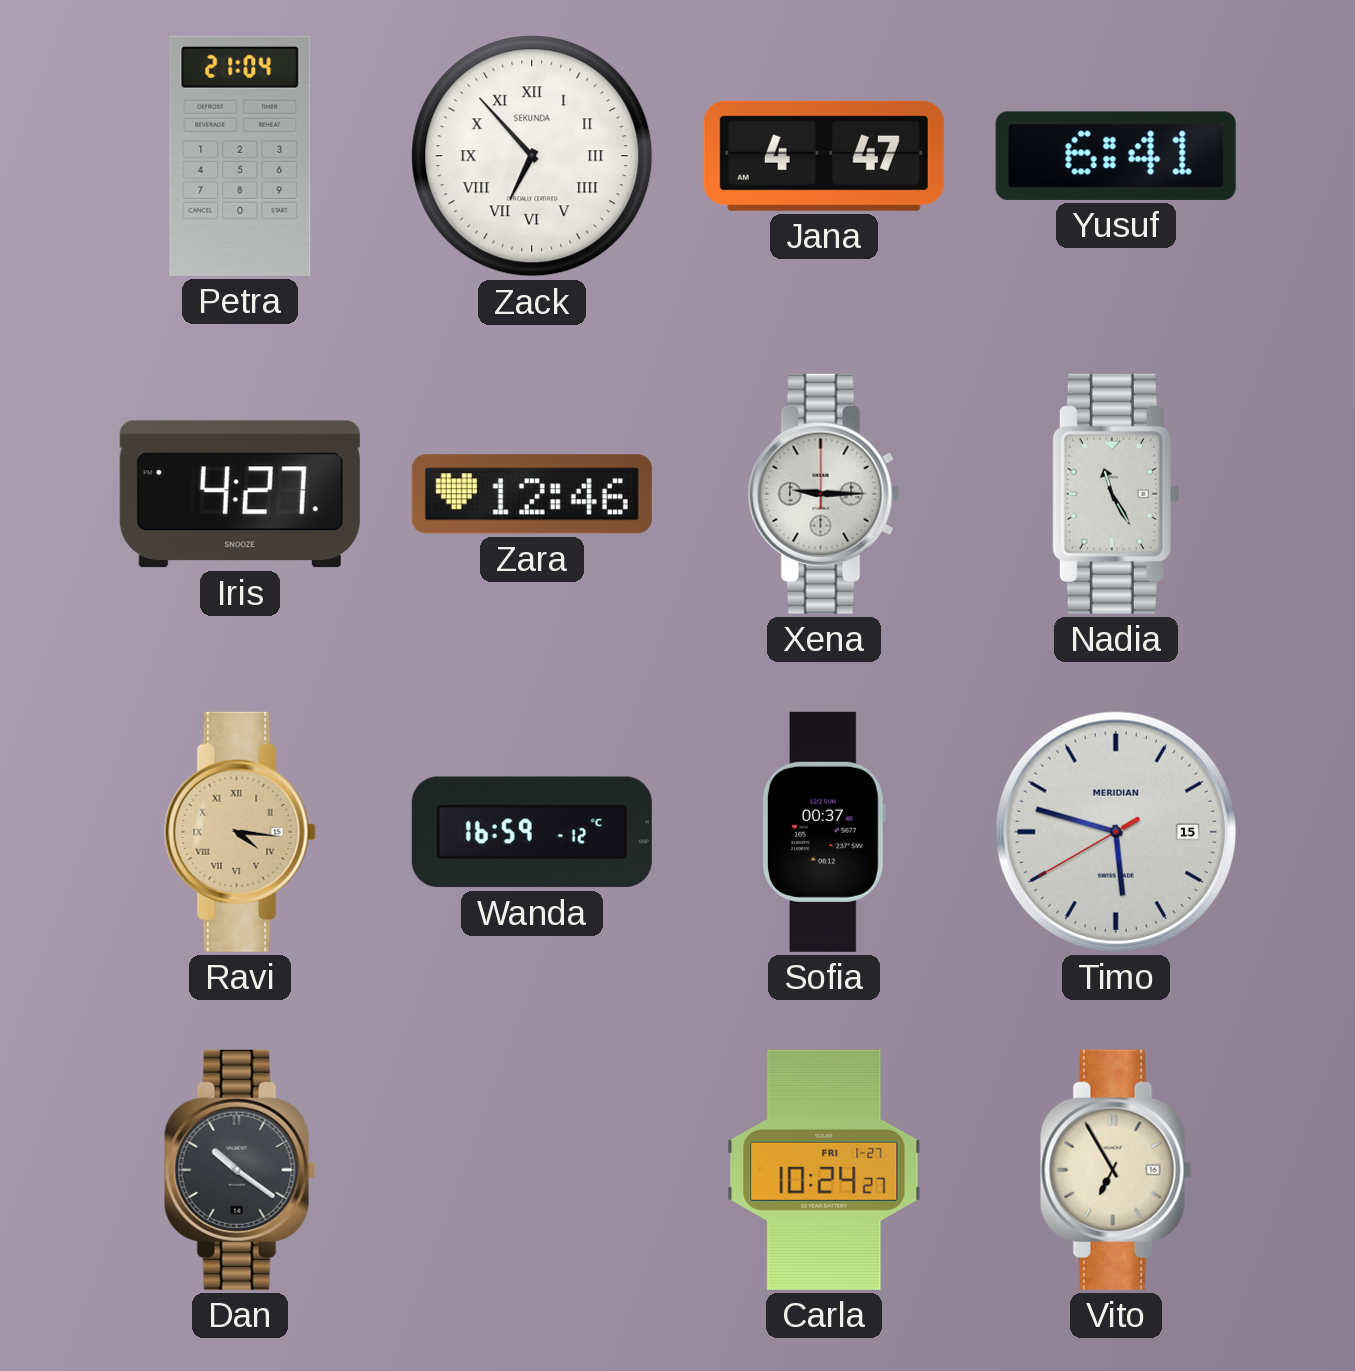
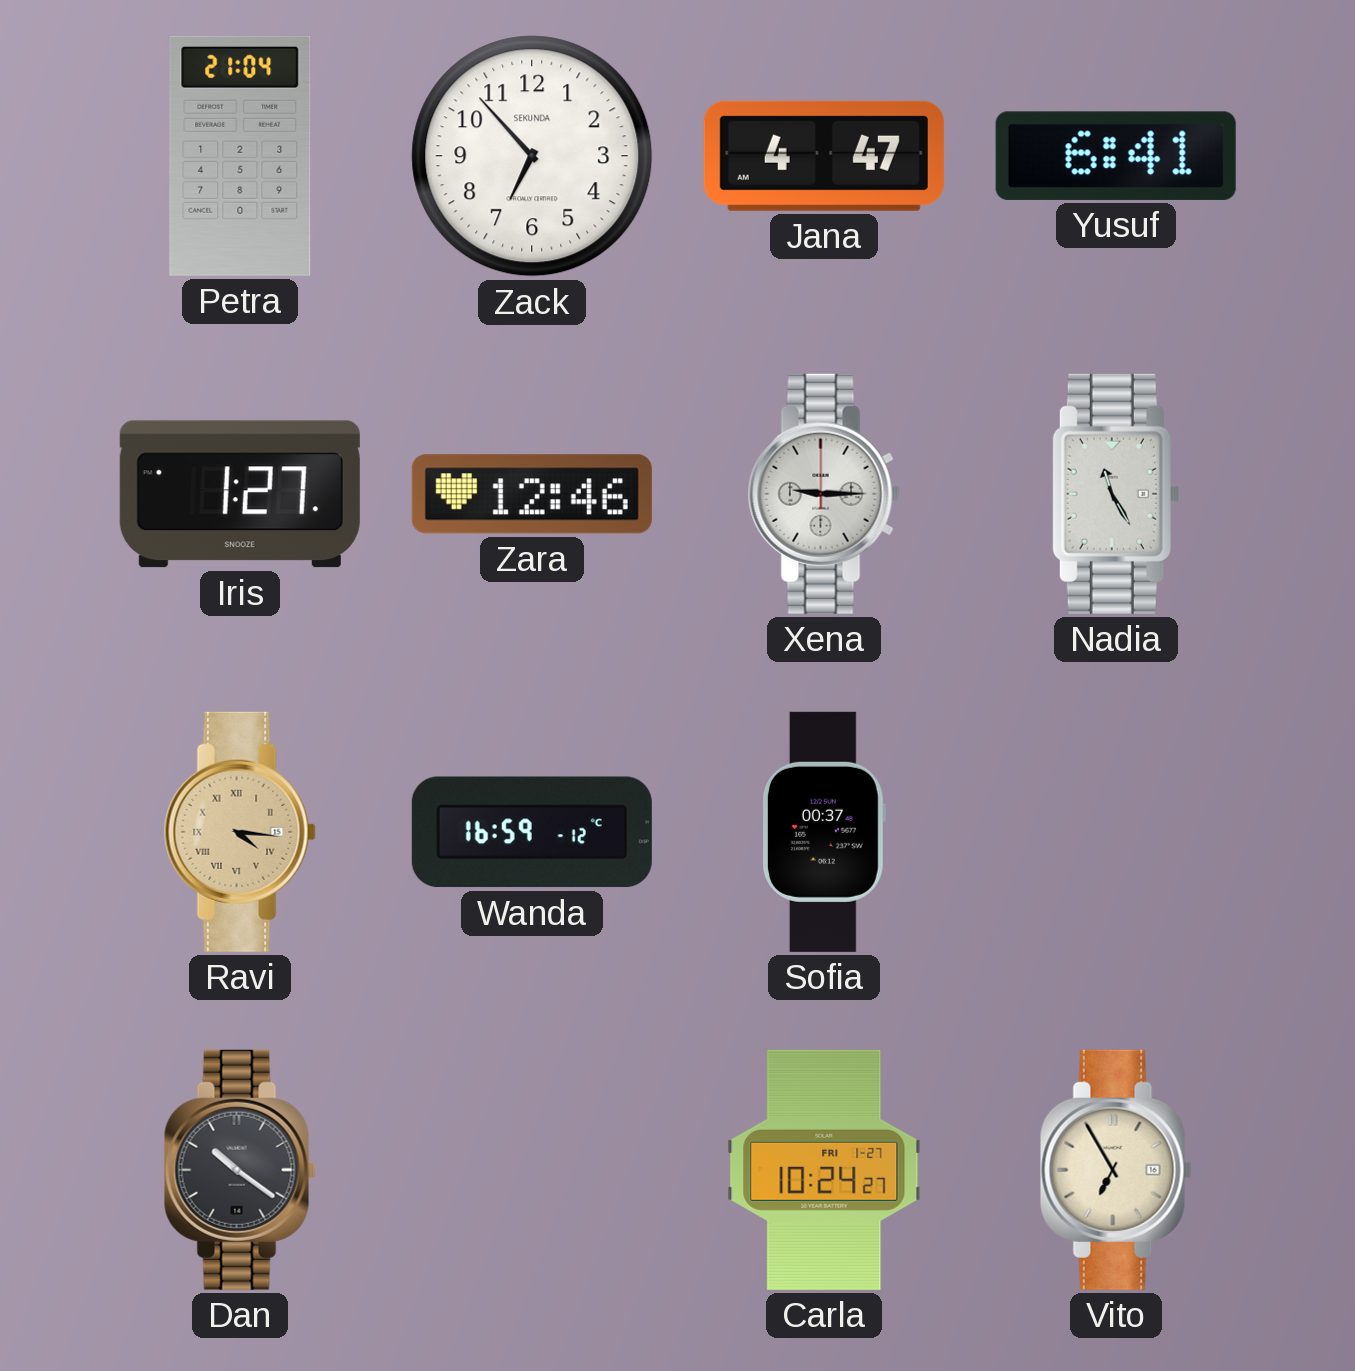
Zack numerals: Roman -> Arabic (532, 156)
Iris: 4:27 -> 1:27 (240, 494)
Timo: 5:47 -> none (1116, 832)
